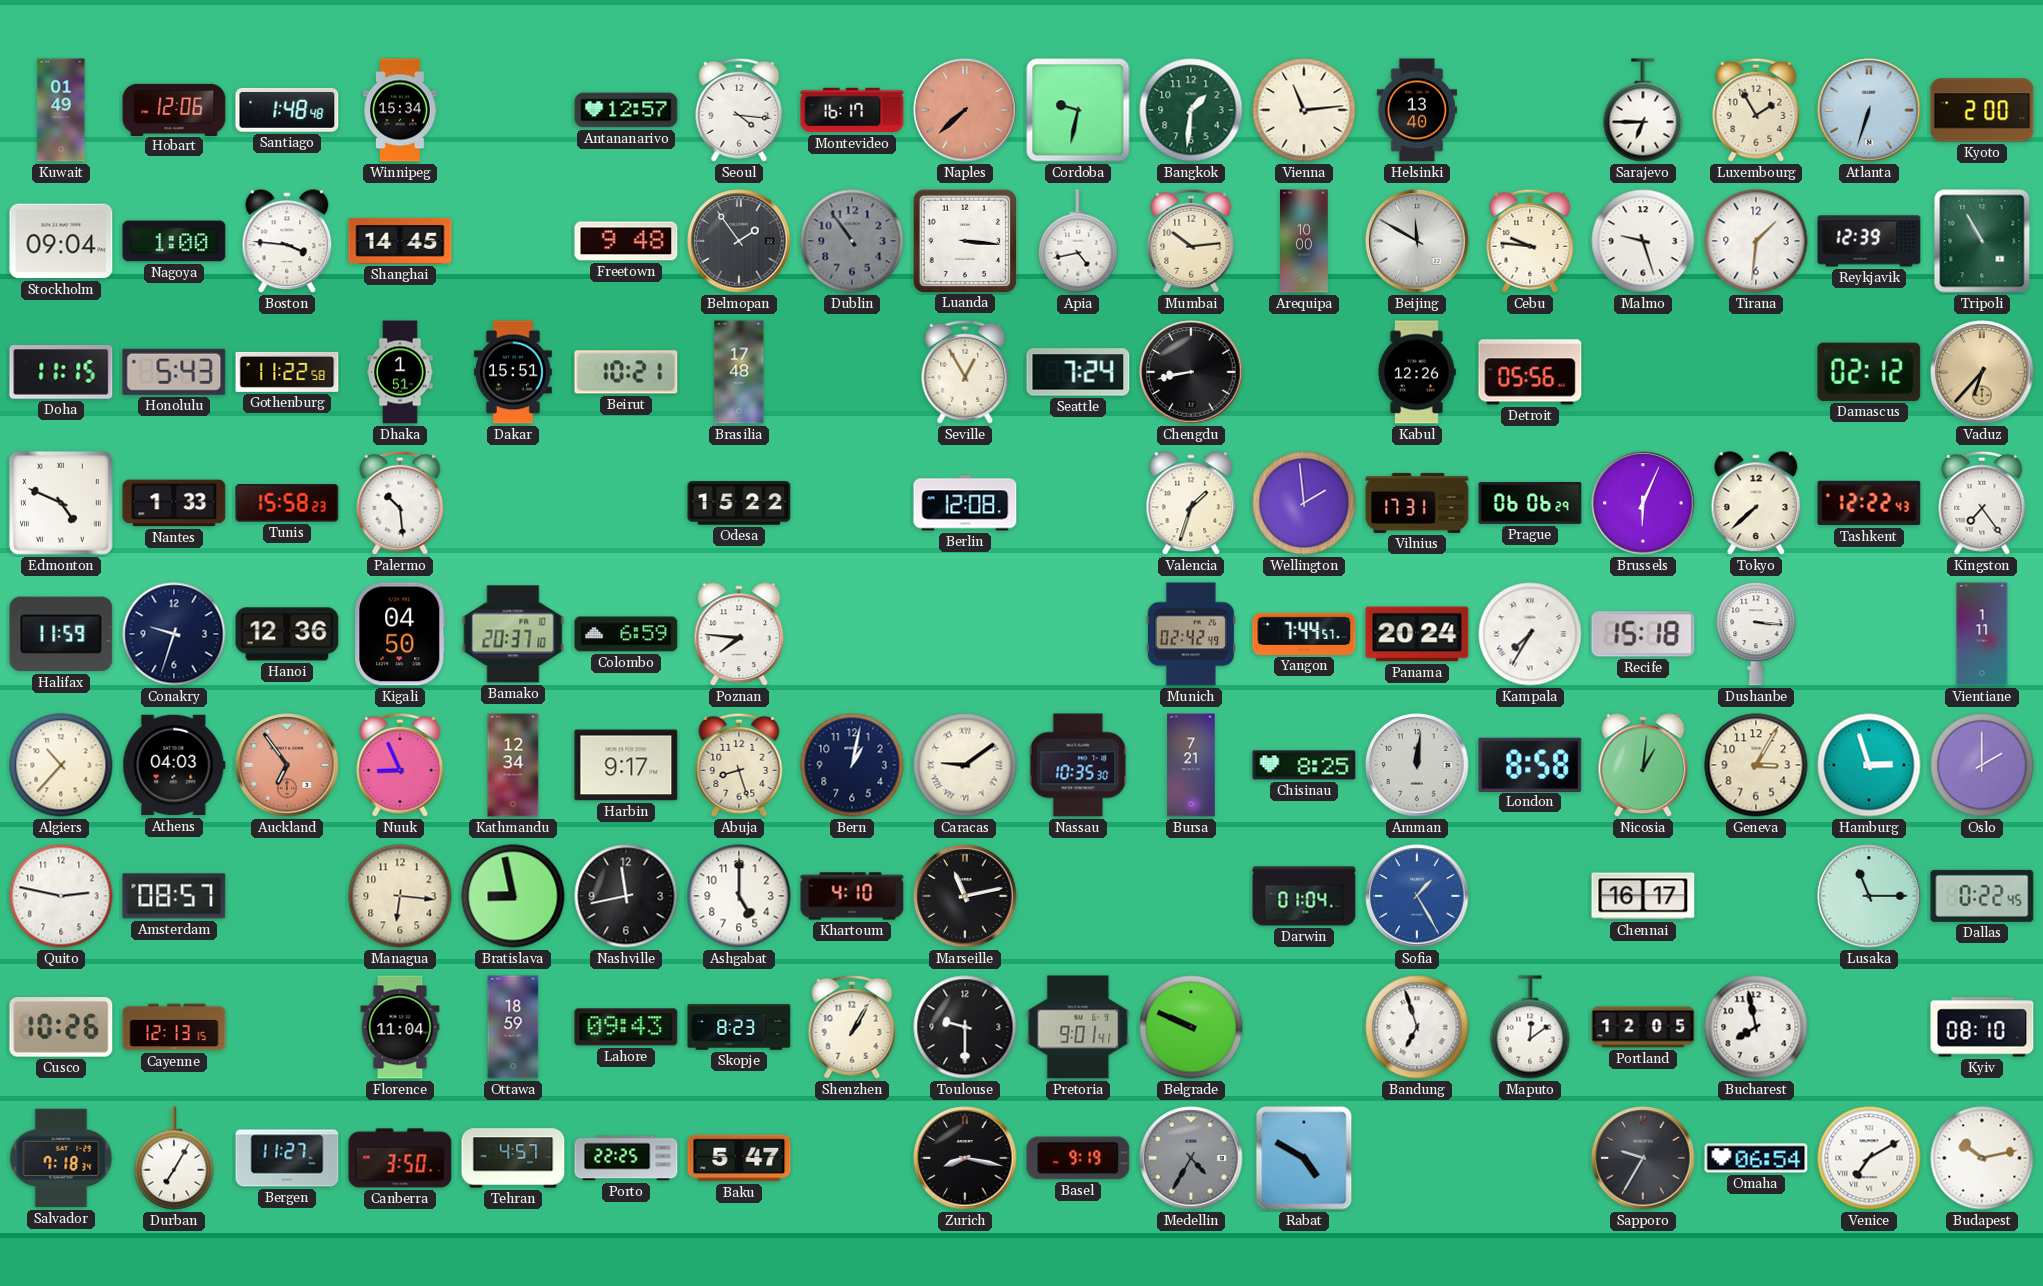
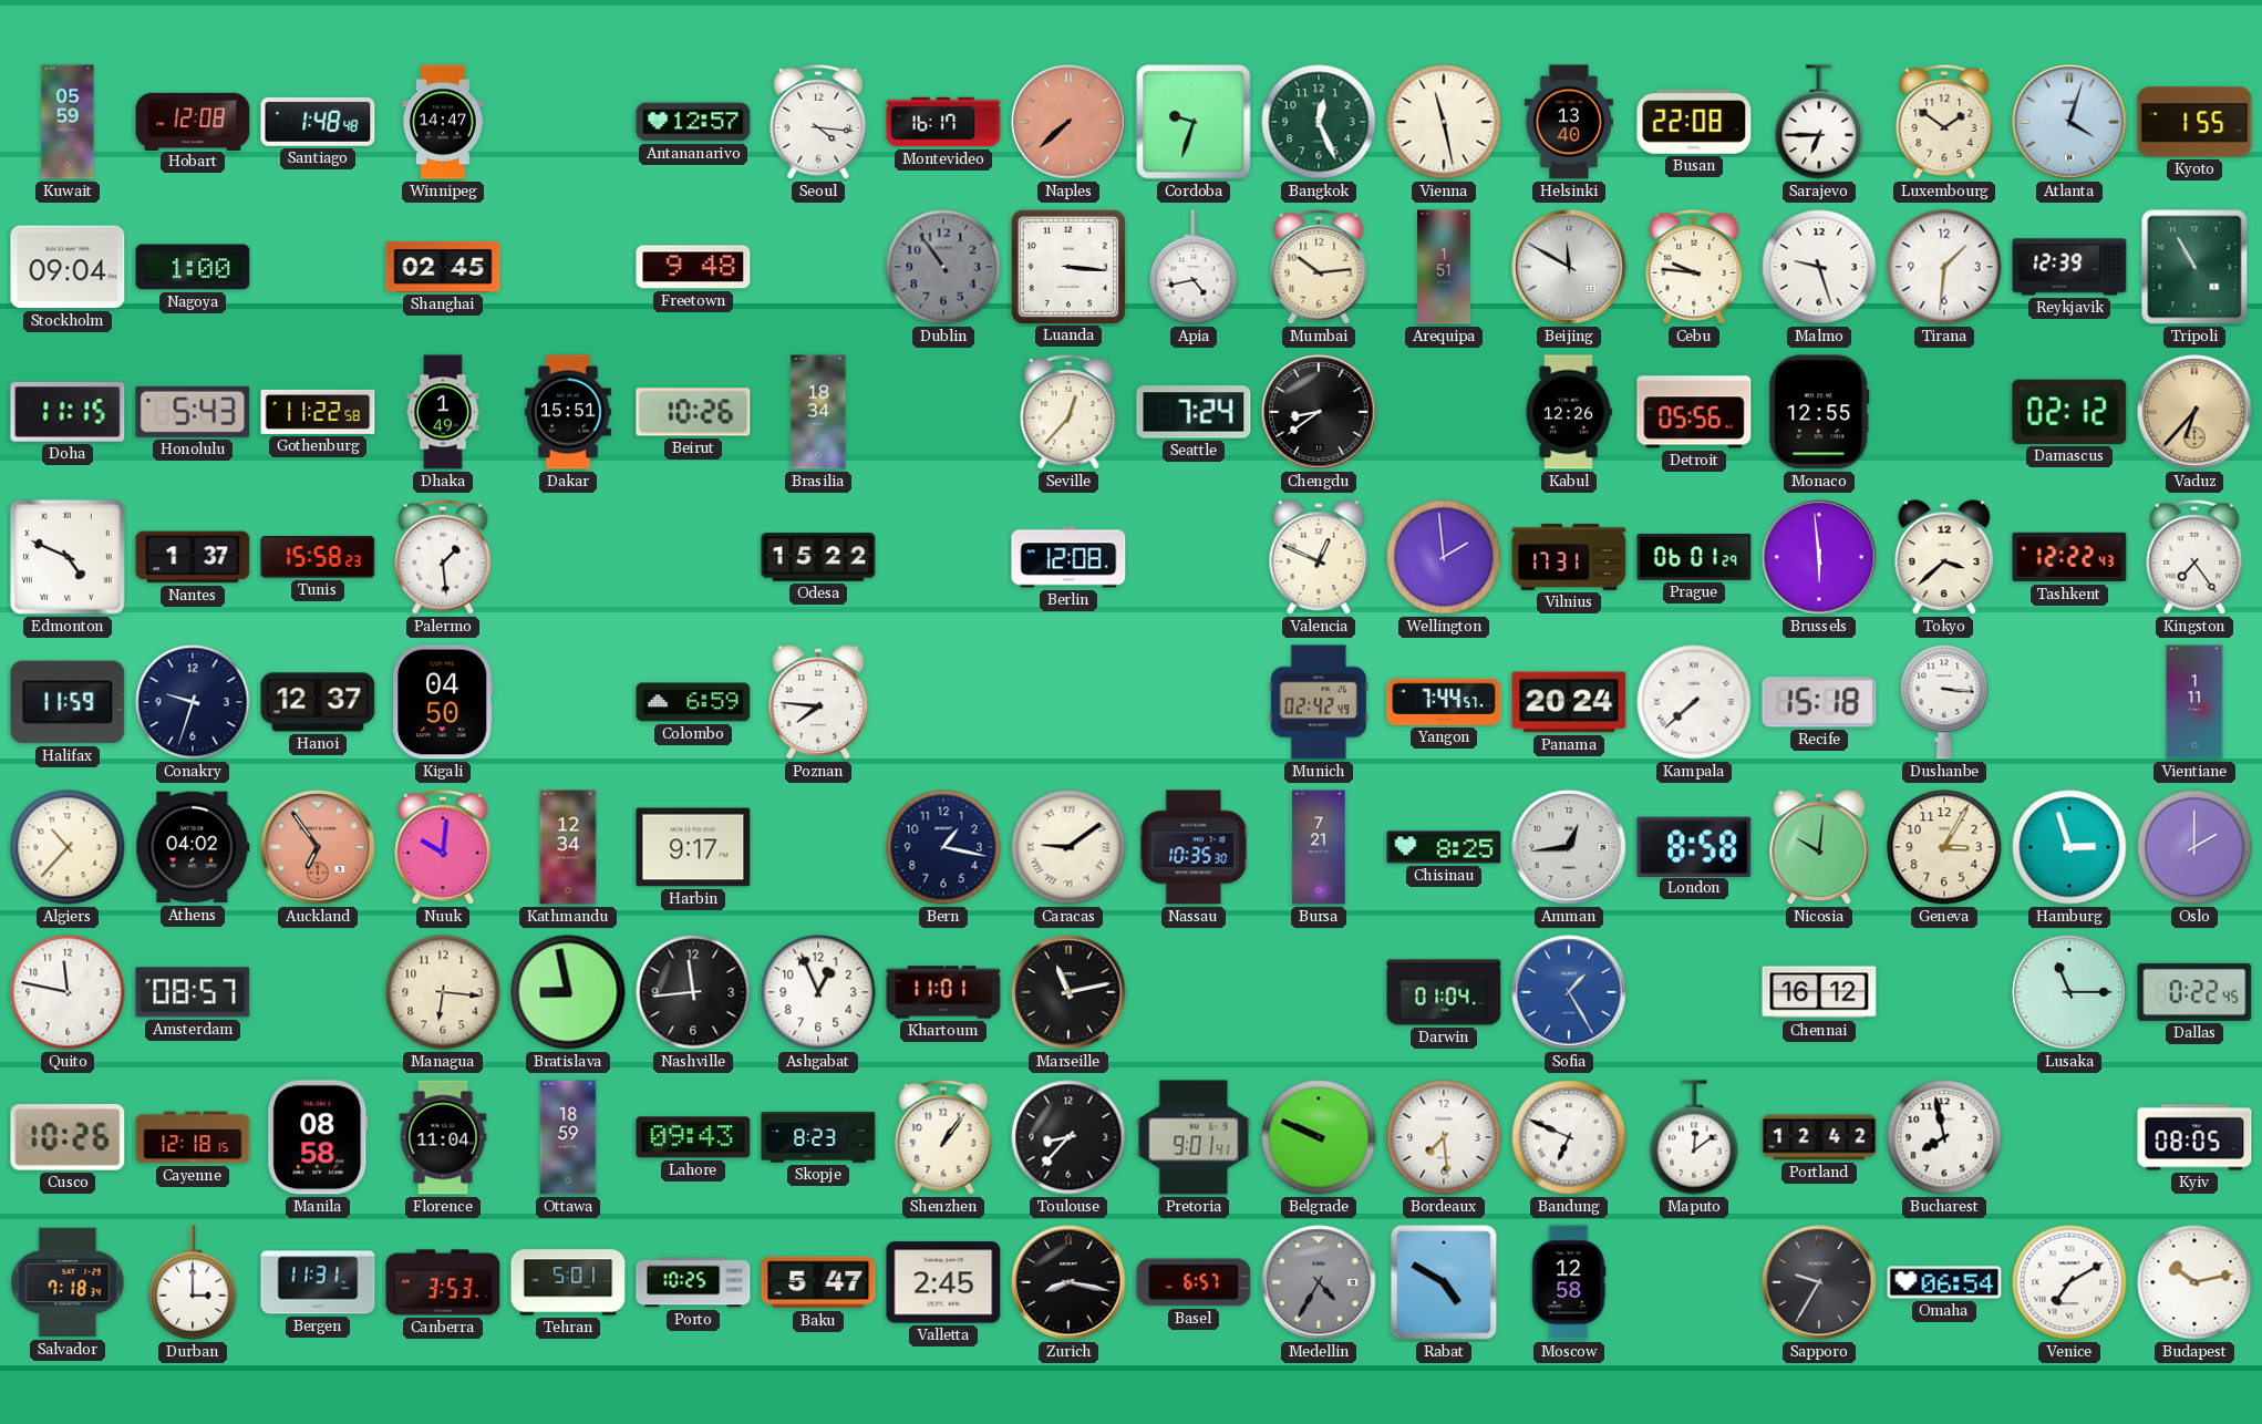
Kuwait: 01:49 -> 05:59 (68, 122)
Hobart: 12:06 -> 12:08 (193, 121)
Winnipeg: 15:34 -> 14:47 (443, 122)
Cordoba: 9:32 -> 9:33 (1194, 122)
Bangkok: 1:31 -> 12:26 (1319, 122)
Vienna: 11:14 -> 11:28 (1444, 122)
Busan: none -> 22:08 (1694, 122)
Luxembourg: 1:55 -> 1:51 (1944, 122)
Atlanta: 6:33 -> 4:03 (2069, 122)
Kyoto: 2:00 -> 1:55 (2194, 122)
Boston: 3:46 -> none (287, 242)
Shanghai: 14:45 -> 02:45 (443, 268)
Belmopan: 1:54 -> none (739, 241)
Arequipa: 10:00 -> 1:51 (1444, 267)
Dhaka: 1:51 -> 1:49 (443, 412)
Beirut: 10:21 -> 10:26 (693, 412)
Brasilia: 17:48 -> 18:34 (818, 412)
Seville: 12:55 -> 12:37 (1068, 412)
Chengdu: 8:43 -> 8:39 (1319, 412)
Monaco: none -> 12:55 (1819, 412)
Nantes: 1:33 -> 1:37 (193, 557)
Palermo: 10:29 -> 1:29 (443, 557)
Valencia: 1:33 -> 12:49 (1319, 558)
Prague: 06:06 -> 06:01 (1694, 558)
Brussels: 6:04 -> 5:59 (1819, 557)
Tokyo: 7:38 -> 3:38 (1944, 558)
Hanoi: 12:36 -> 12:37 (318, 702)
Bamako: 20:37 -> none (513, 634)
Kampala: 7:35 -> 7:38 (1694, 702)
Athens: 04:03 -> 04:02 (193, 847)
Nuuk: 8:56 -> 10:01 (443, 847)
Abuja: 8:27 -> none (739, 765)
Bern: 1:02 -> 1:17 (943, 847)
Amman: 12:01 -> 12:44 (1569, 847)
Nicosia: 1:01 -> 10:01 (1819, 848)
Quito: 2:47 -> 11:47 (68, 992)
Nashville: 11:43 -> 11:44 (693, 992)
Ashgabat: 5:00 -> 12:56 (818, 992)
Khartoum: 4:10 -> 11:01 (943, 992)
Chennai: 16:17 -> 16:12 (1819, 992)
Cayenne: 12:13 -> 12:18 (193, 1137)
Manila: none -> 08:58 (318, 1137)
Shenzhen: 1:05 -> 1:06 (943, 1137)
Toulouse: 9:30 -> 8:37 (1068, 1137)
Bordeaux: none -> 7:29 (1444, 1137)
Bandung: 6:57 -> 6:49 (1569, 1137)
Portland: 12:05 -> 12:42 (1819, 1137)
Kyiv: 08:10 -> 08:05 (2194, 1137)
Durban: 7:05 -> 3:00 (193, 1282)
Bergen: 11:27 -> 11:31 (318, 1282)
Canberra: 3:50 -> 3:53 (443, 1282)
Tehran: 4:57 -> 5:01 (568, 1282)
Porto: 22:25 -> 10:25 (693, 1282)
Valletta: none -> 2:45 (943, 1282)
Basel: 9:19 -> 6:57 (1194, 1282)
Moscow: none -> 12:58 (1569, 1282)
